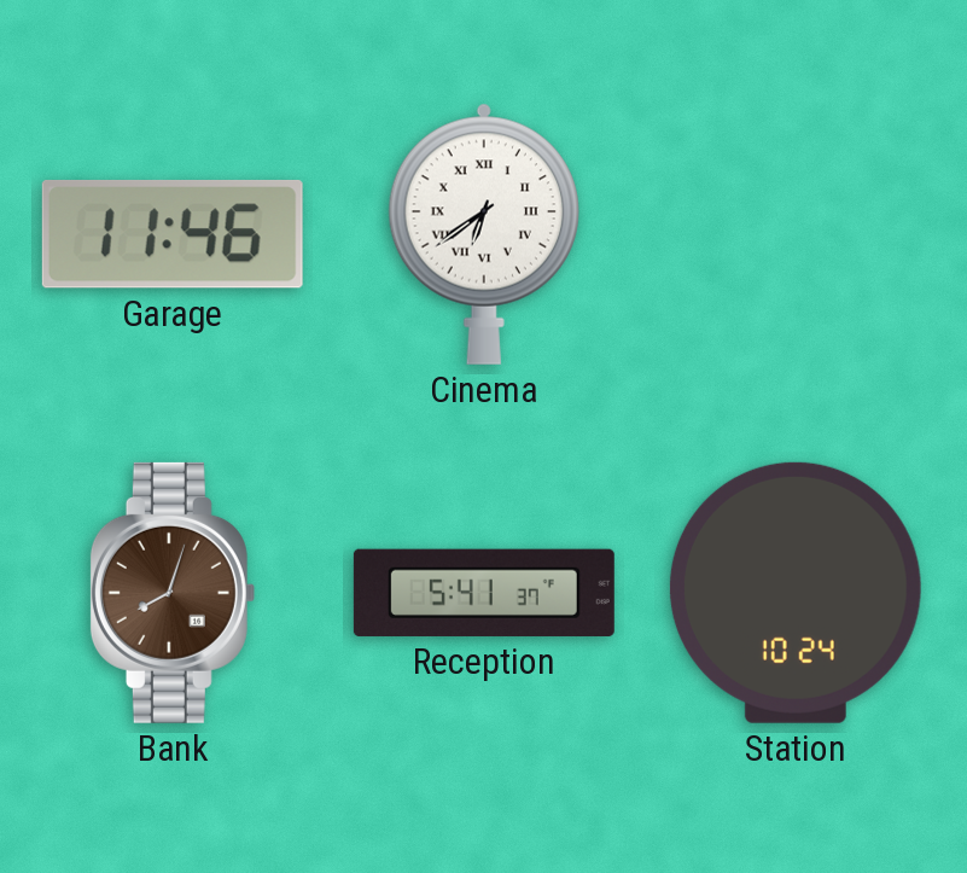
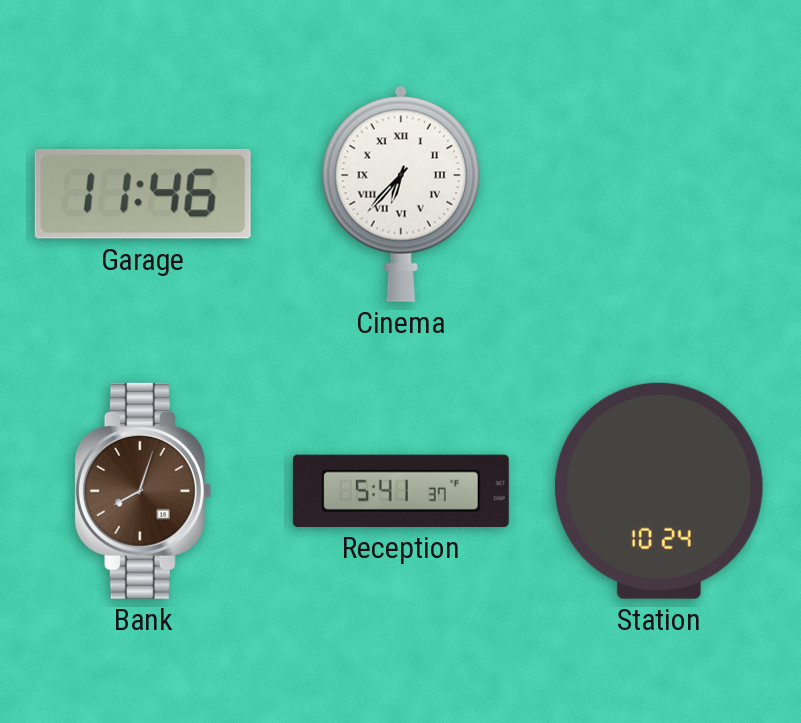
Cinema: 6:39 -> 6:37 (401, 194)
